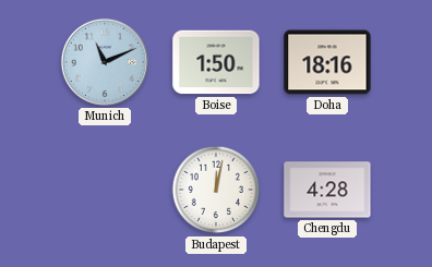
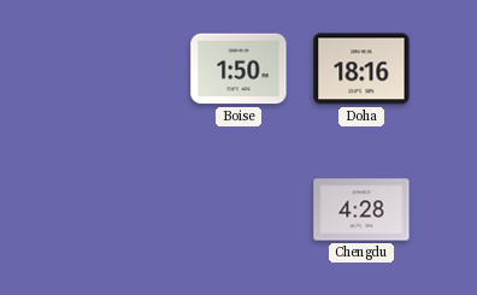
Munich: 11:11 -> none (105, 62)
Budapest: 12:02 -> none (216, 190)
